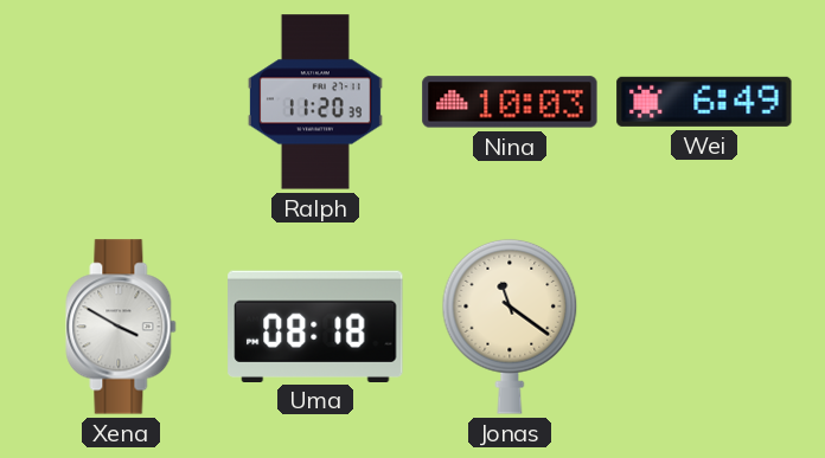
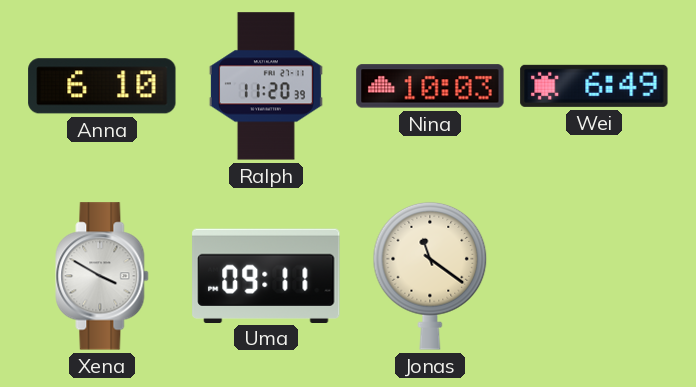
Anna: none -> 6:10 (102, 86)
Uma: 08:18 -> 09:11 (266, 275)
